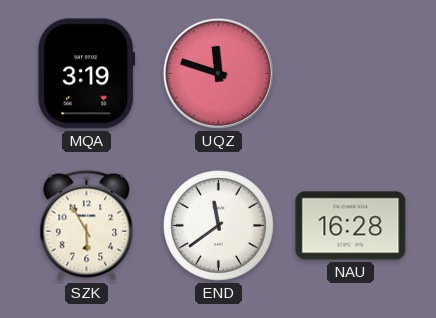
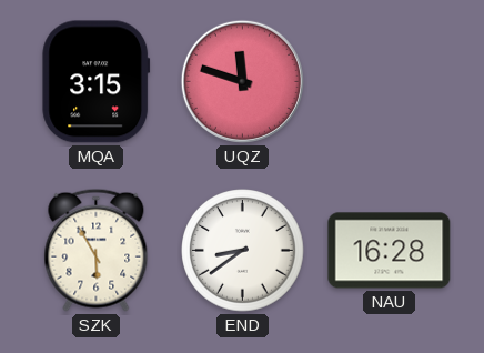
MQA: 3:19 -> 3:15 (97, 82)
END: 11:39 -> 8:39 (243, 251)
